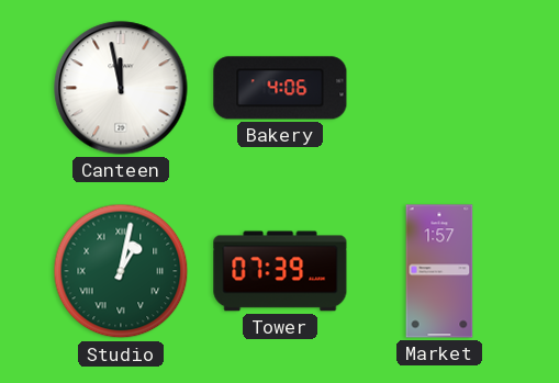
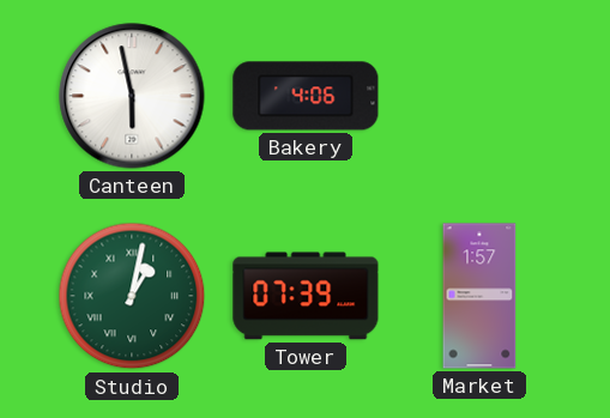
Canteen: 11:58 -> 5:58 (132, 96)
